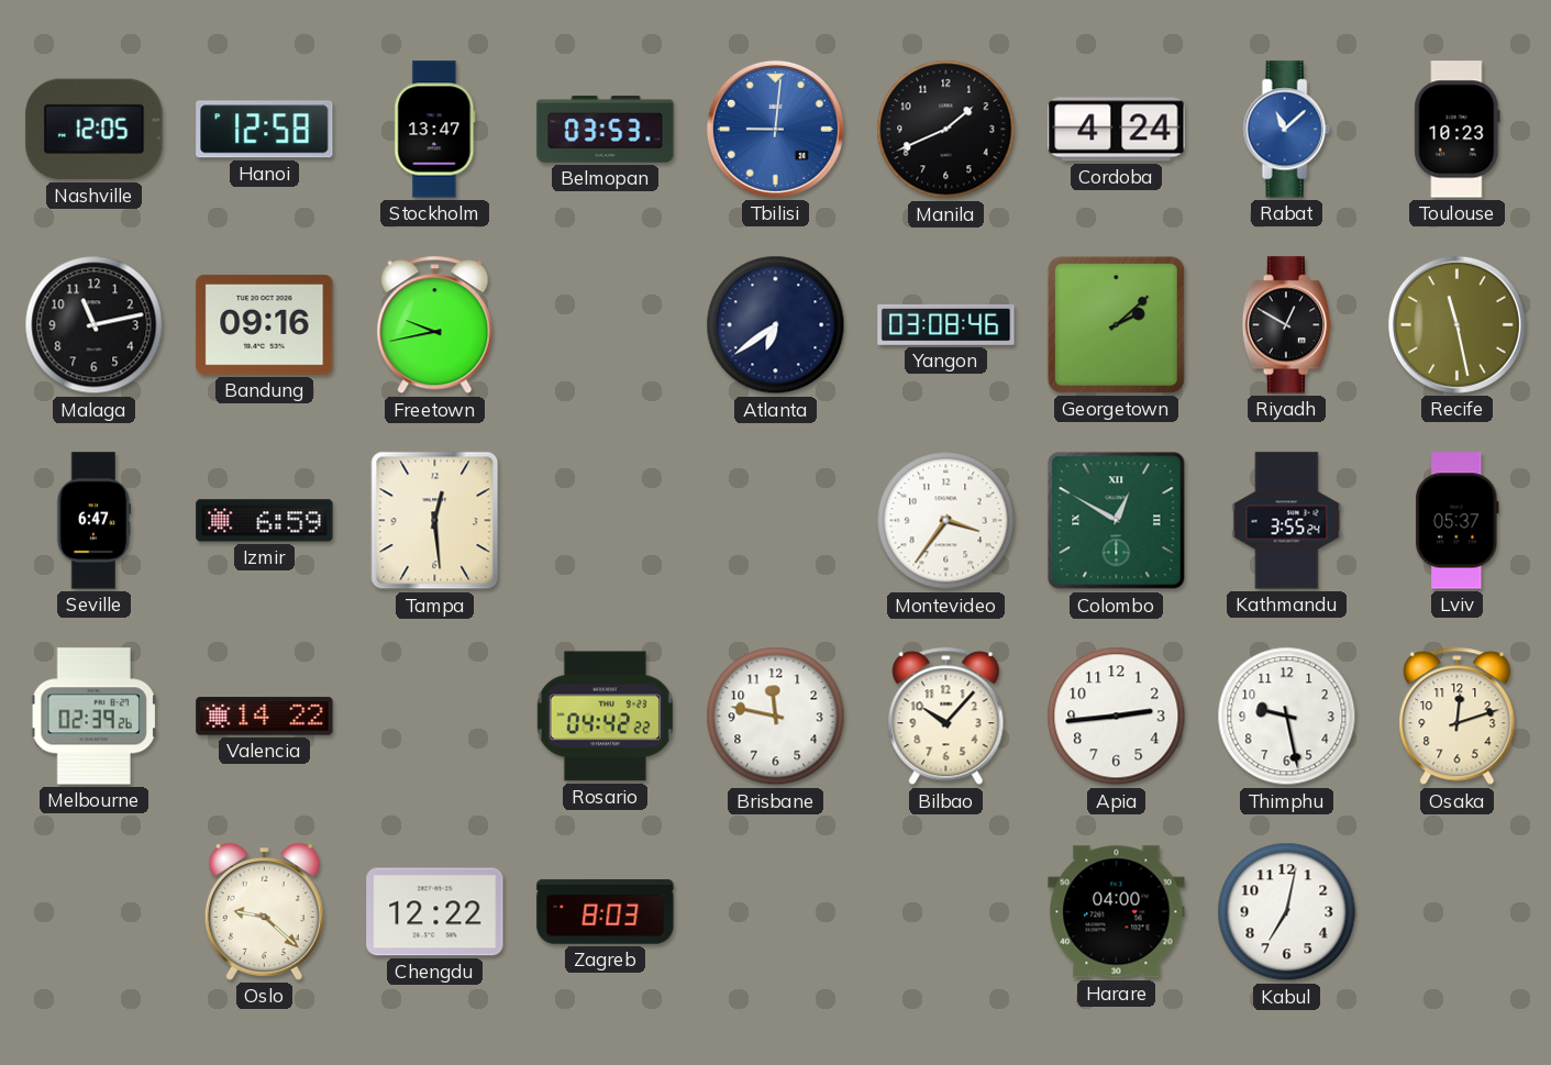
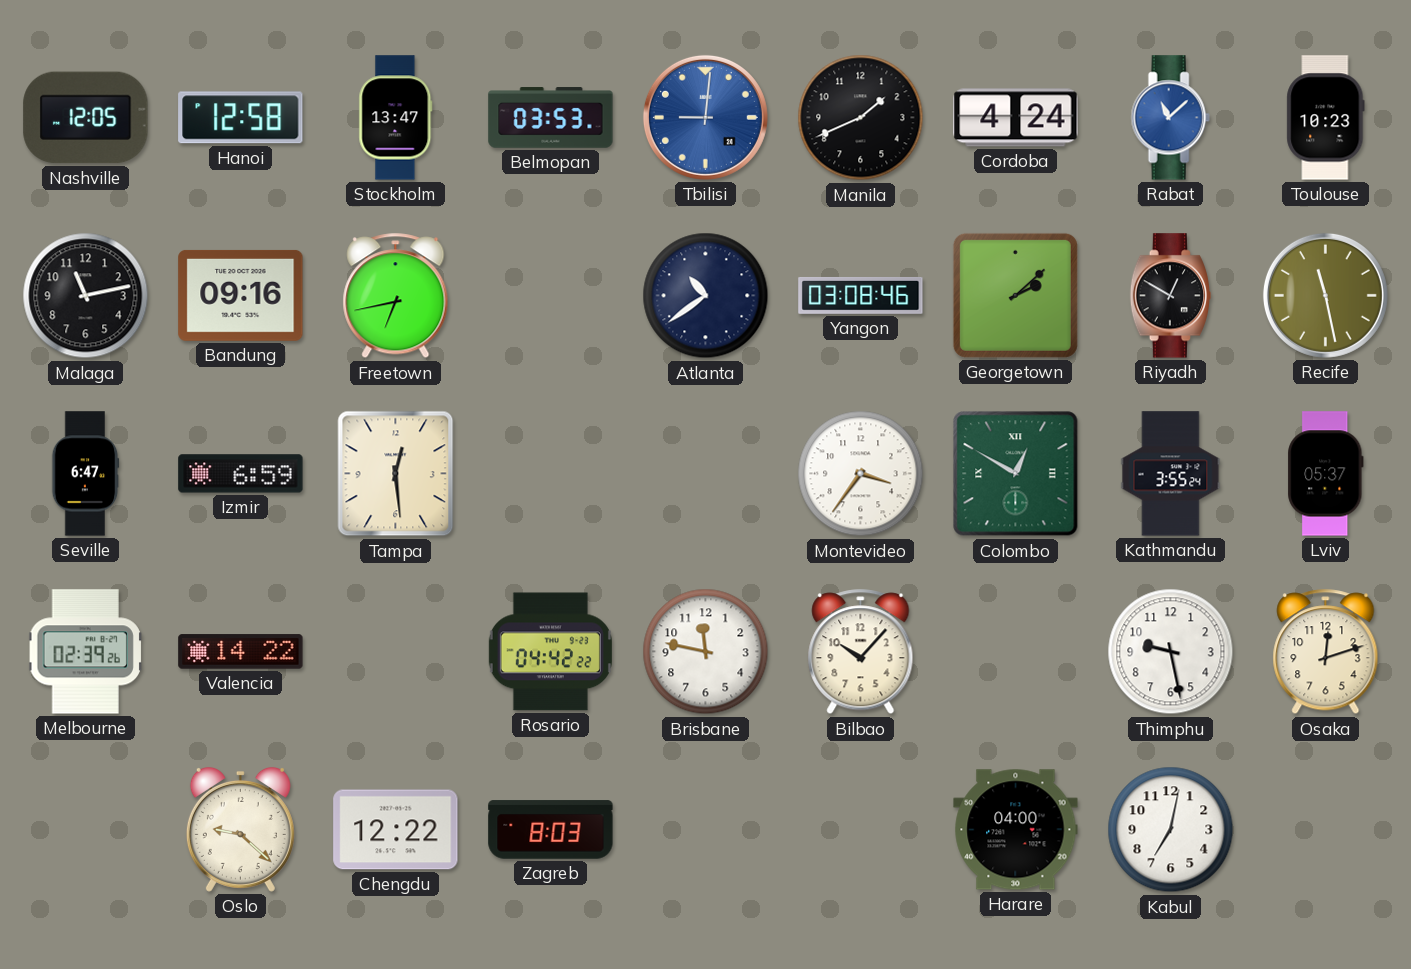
Freetown: 9:43 -> 6:43 (396, 296)
Atlanta: 6:39 -> 10:39 (706, 296)
Apia: 2:44 -> none (1117, 717)
